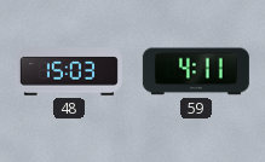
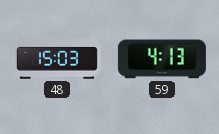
59: 4:11 -> 4:13 (162, 59)
